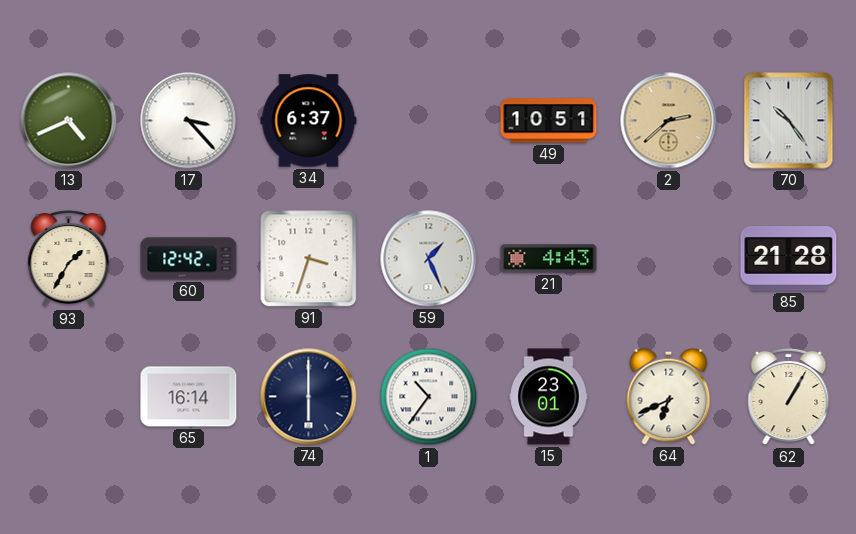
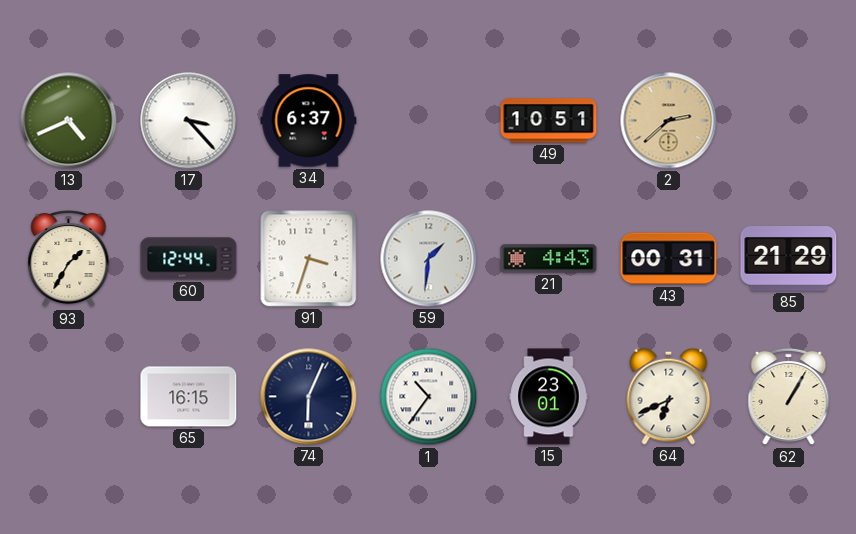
70: 10:24 -> none (789, 121)
60: 12:42 -> 12:44 (189, 259)
59: 1:26 -> 1:31 (429, 259)
43: none -> 00:31 (669, 259)
85: 21:28 -> 21:29 (789, 259)
65: 16:14 -> 16:15 (189, 397)
74: 6:00 -> 6:04 (309, 397)
